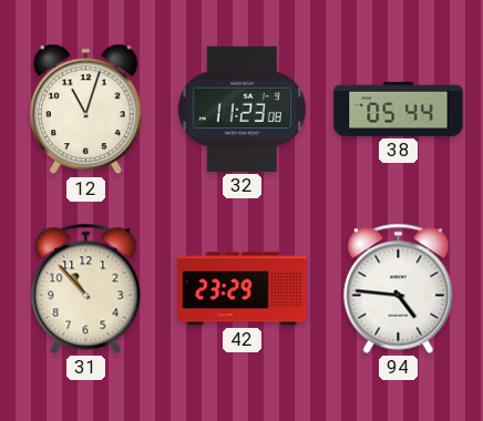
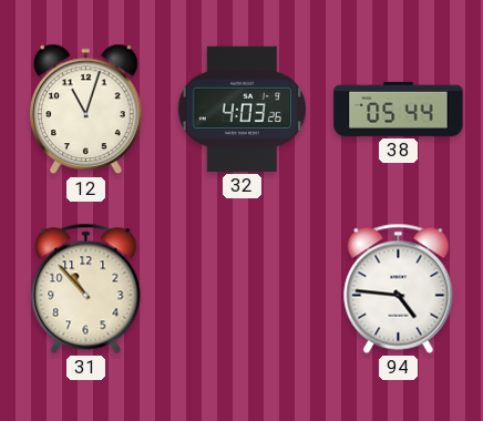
32: 11:23 -> 4:03 (242, 109)
42: 23:29 -> none (243, 289)
